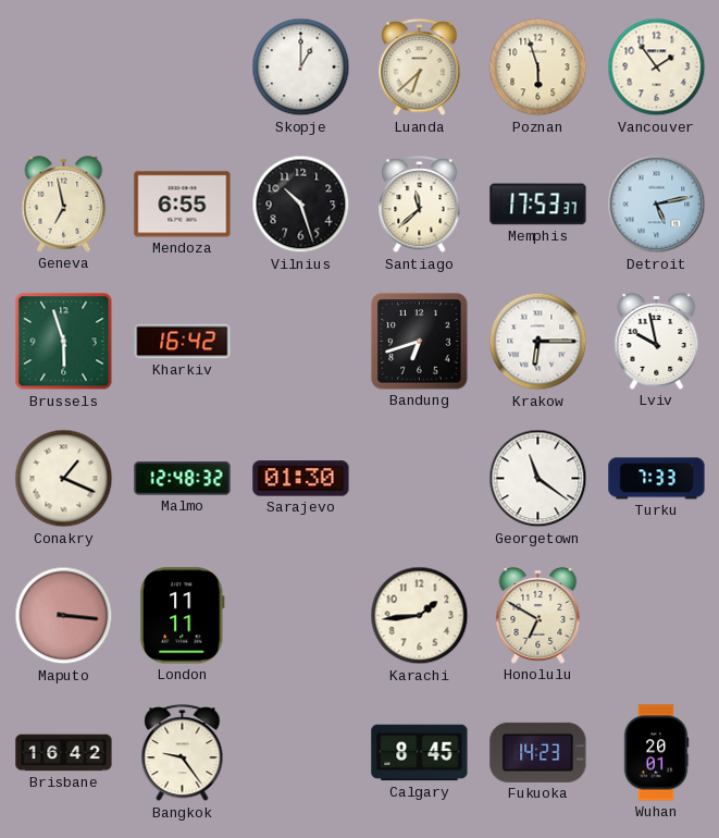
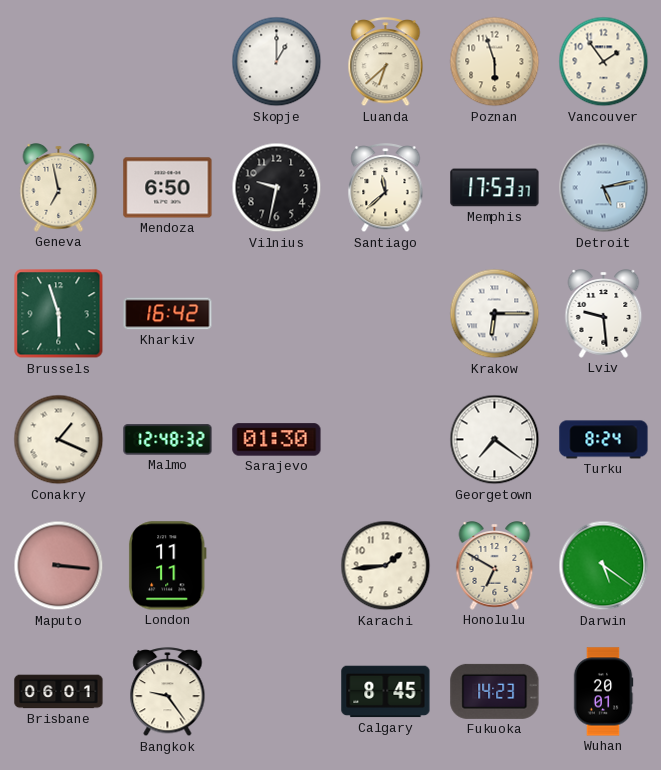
Mendoza: 6:55 -> 6:50 (168, 188)
Vilnius: 10:27 -> 9:32 (277, 188)
Bandung: 6:42 -> none (420, 342)
Lviv: 9:58 -> 9:29 (604, 314)
Georgetown: 11:21 -> 7:21 (495, 440)
Turku: 7:33 -> 8:24 (604, 440)
Darwin: none -> 5:21 (604, 566)
Brisbane: 16:42 -> 06:01 (59, 692)
